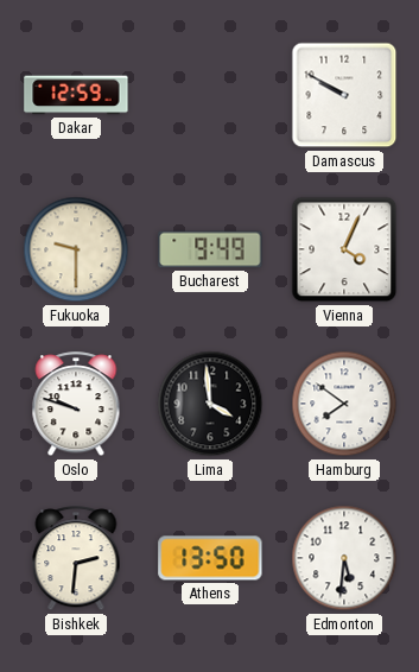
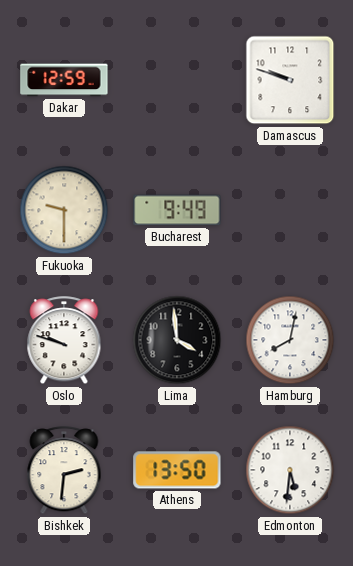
Damascus: 9:50 -> 9:48 (290, 80)
Vienna: 4:04 -> none (344, 249)
Hamburg: 7:51 -> 8:02 (290, 340)
